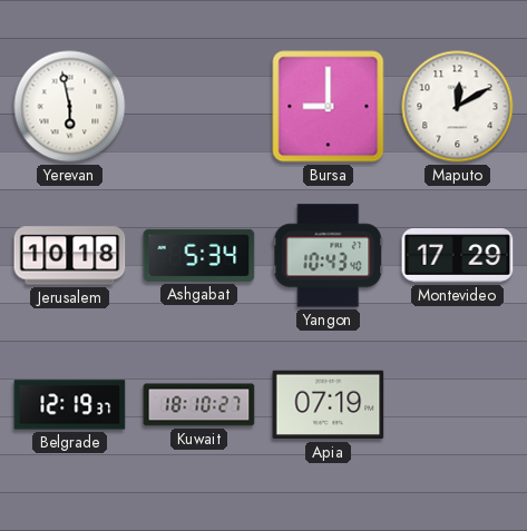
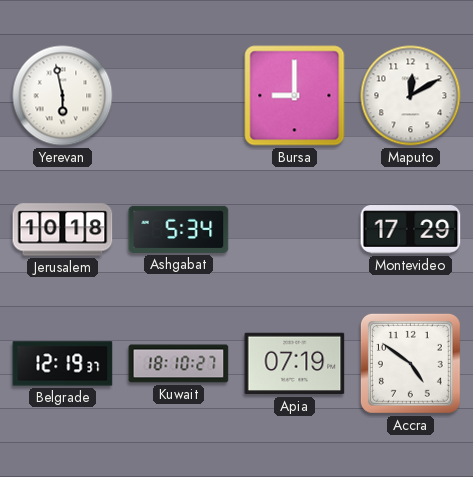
Yangon: 10:43 -> none (329, 256)
Accra: none -> 4:51 (410, 363)
